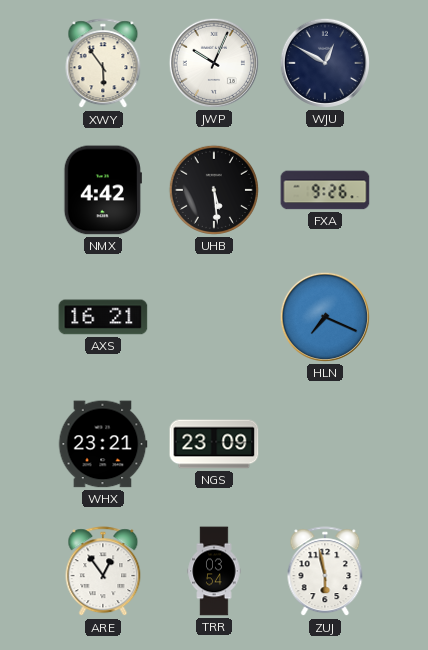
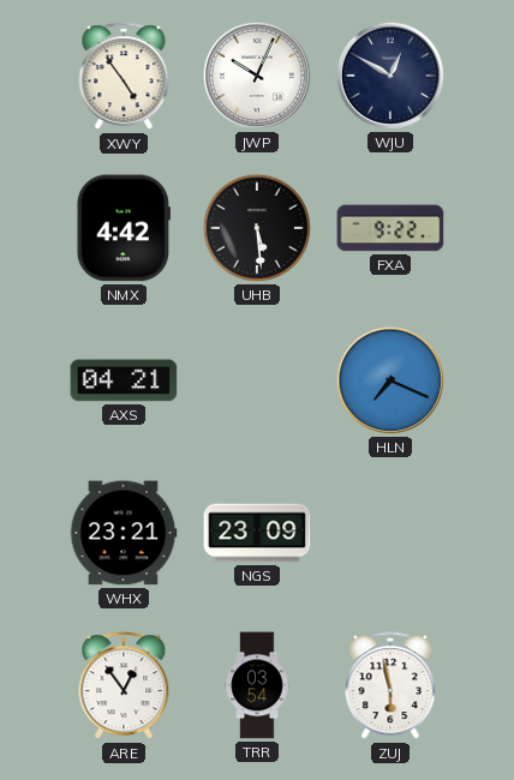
XWY: 5:54 -> 4:54 (124, 77)
FXA: 9:26 -> 9:22 (390, 228)
AXS: 16:21 -> 04:21 (124, 380)
